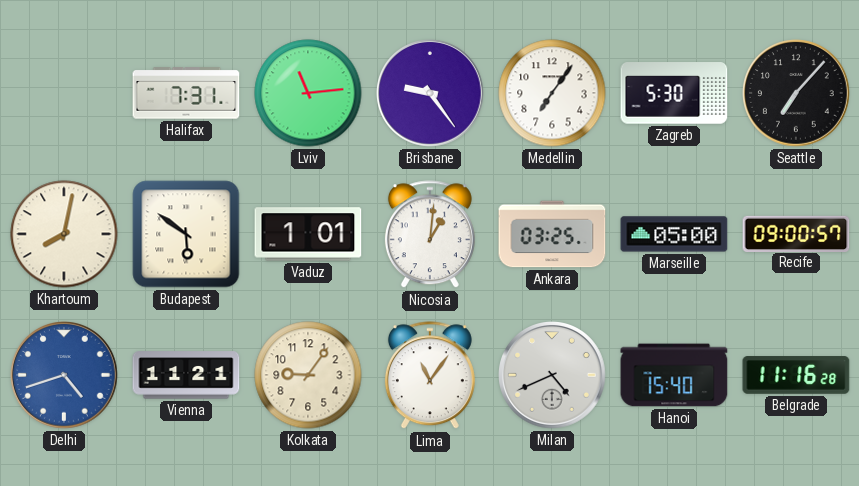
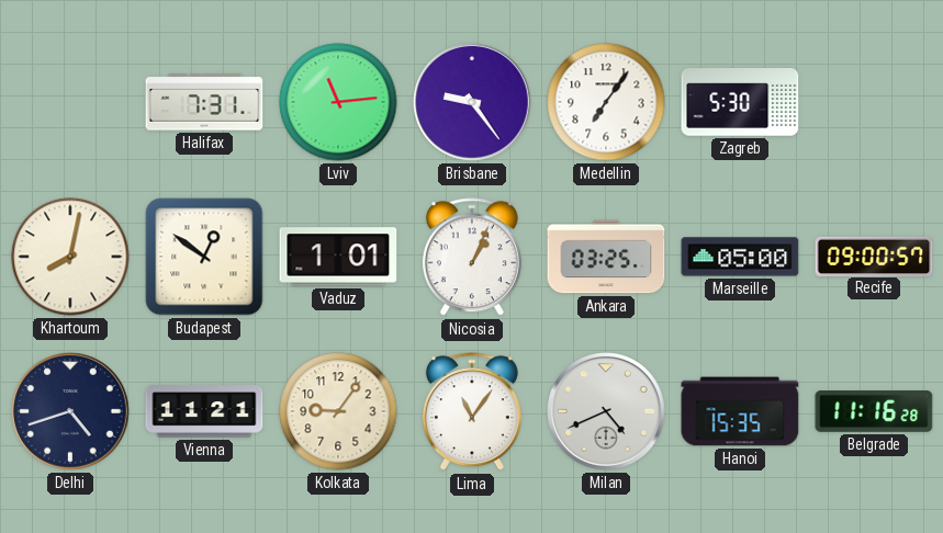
Seattle: 7:07 -> none (797, 94)
Budapest: 5:51 -> 12:51 (204, 257)
Nicosia: 1:01 -> 1:04 (472, 258)
Delhi dial: blue -> navy (71, 412)
Hanoi: 15:40 -> 15:35 (740, 411)
